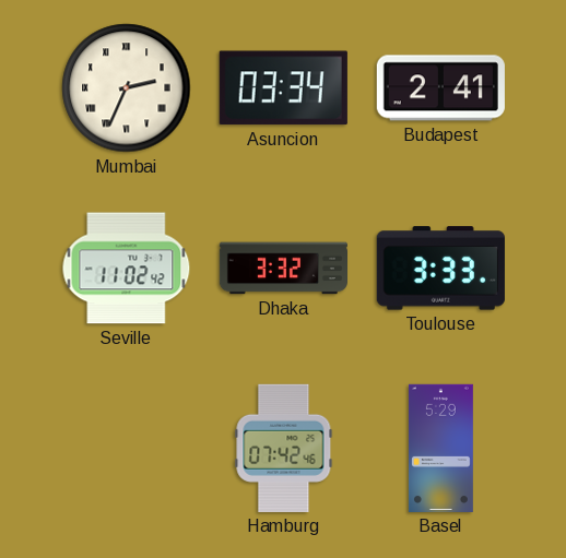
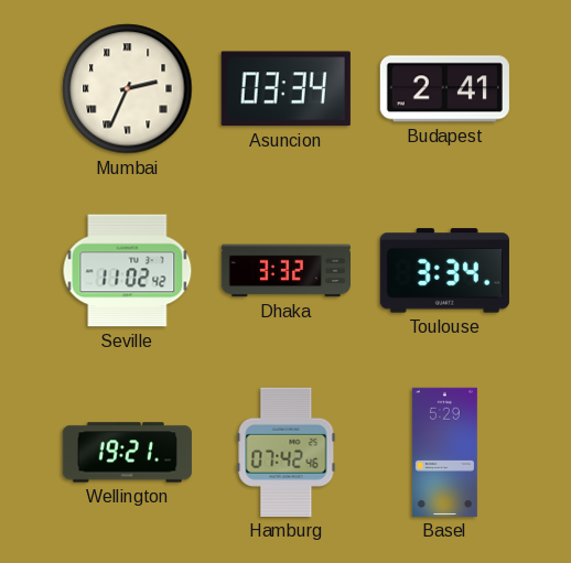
Toulouse: 3:33 -> 3:34 (444, 271)
Wellington: none -> 19:21 (127, 453)
